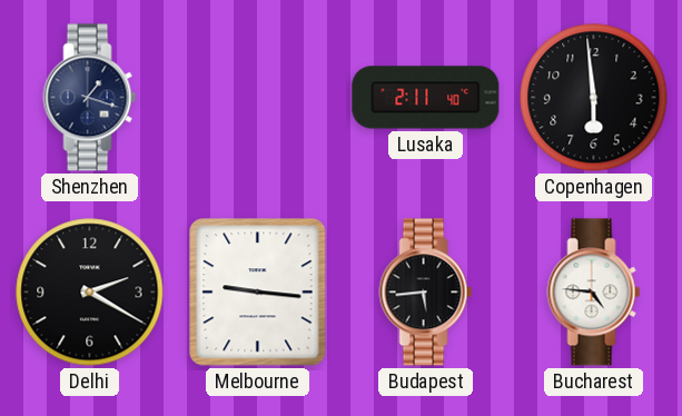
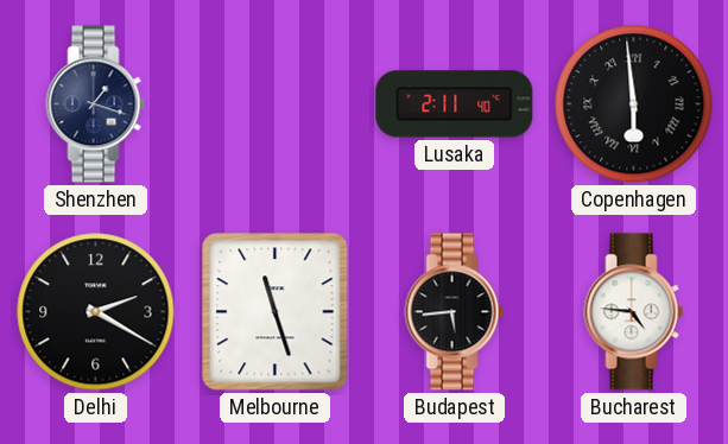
Copenhagen numerals: Arabic -> Roman (634, 104)
Melbourne: 9:16 -> 11:27 (276, 312)
